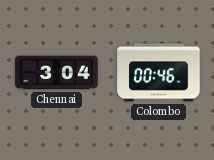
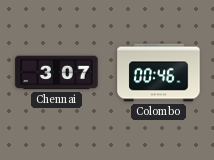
Chennai: 3:04 -> 3:07 (57, 73)
